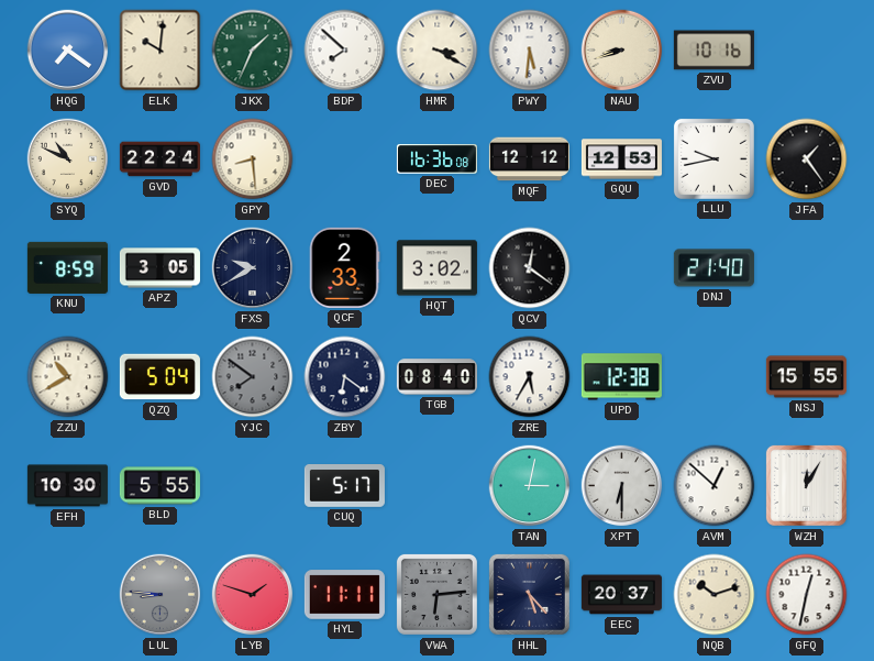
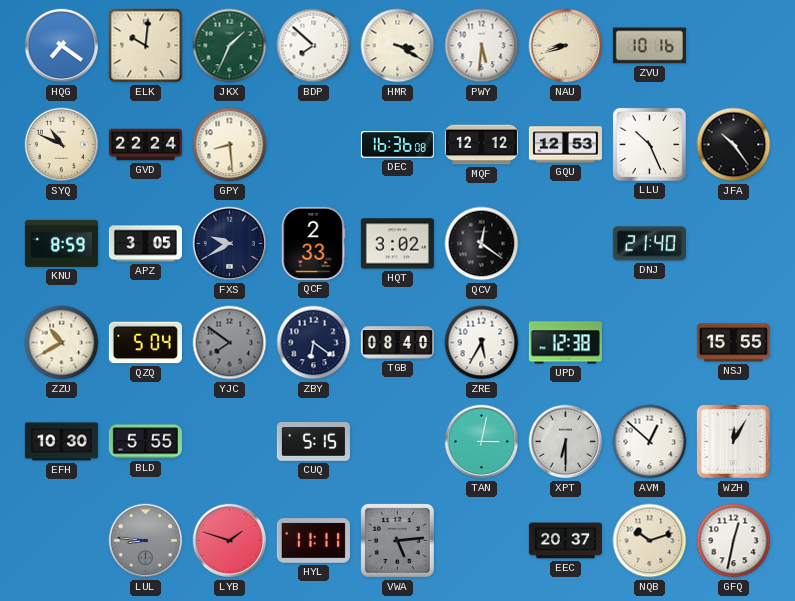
LLU: 9:43 -> 10:26 (649, 144)
JFA: 1:24 -> 10:24 (734, 145)
CUQ: 5:17 -> 5:15 (313, 442)
VWA: 6:14 -> 5:14 (397, 540)
HHL: 5:23 -> none (529, 594)
